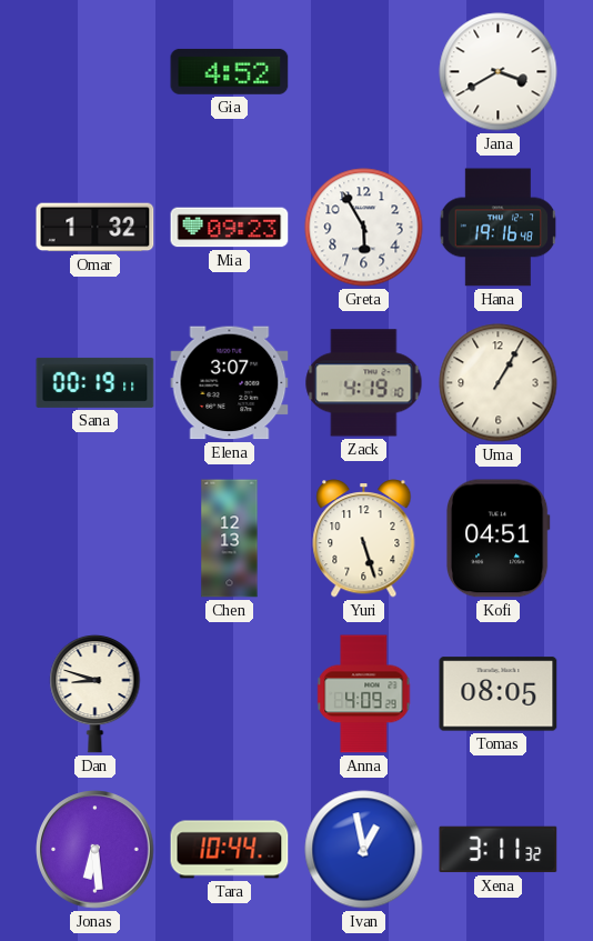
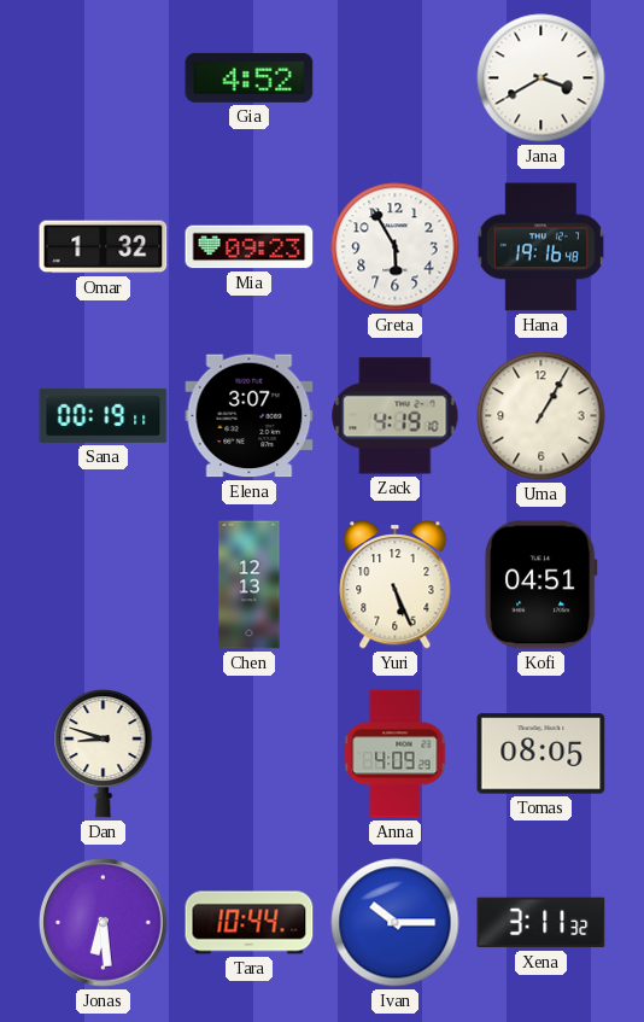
Yuri: 5:27 -> 5:26 (396, 585)
Ivan: 12:58 -> 10:15 (396, 923)
